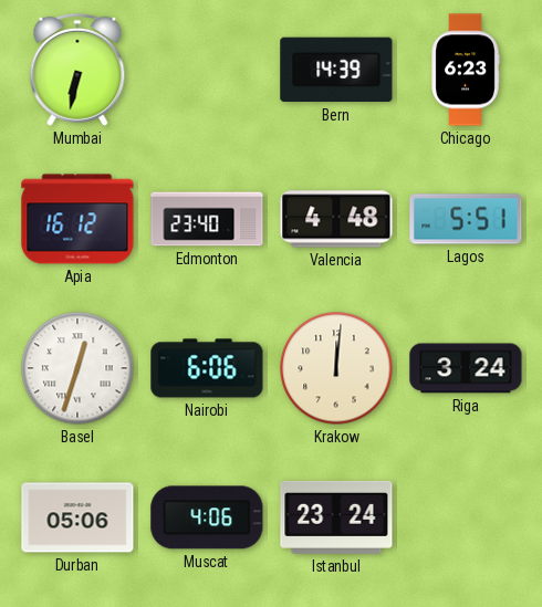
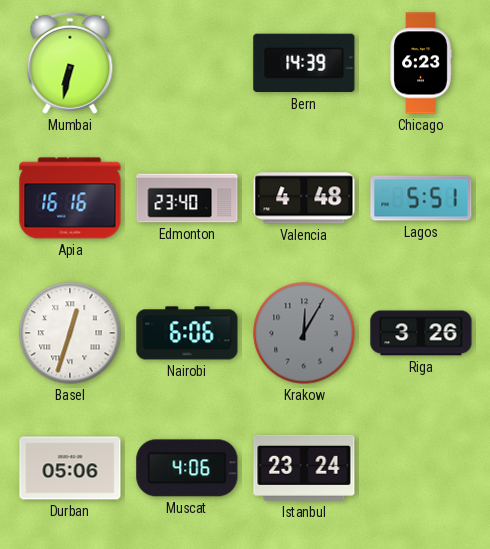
Apia: 16:12 -> 16:16 (70, 198)
Krakow: 12:01 -> 12:05 (304, 333)
Krakow dial: cream -> grey (304, 333)
Riga: 3:24 -> 3:26 (421, 333)
